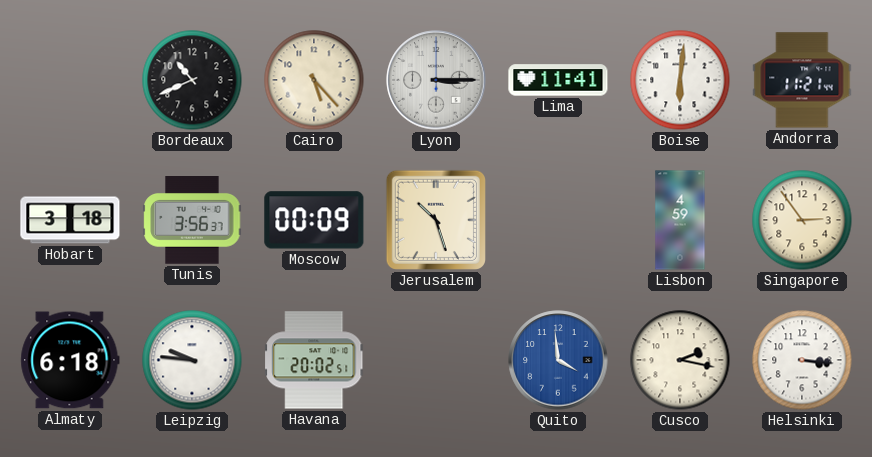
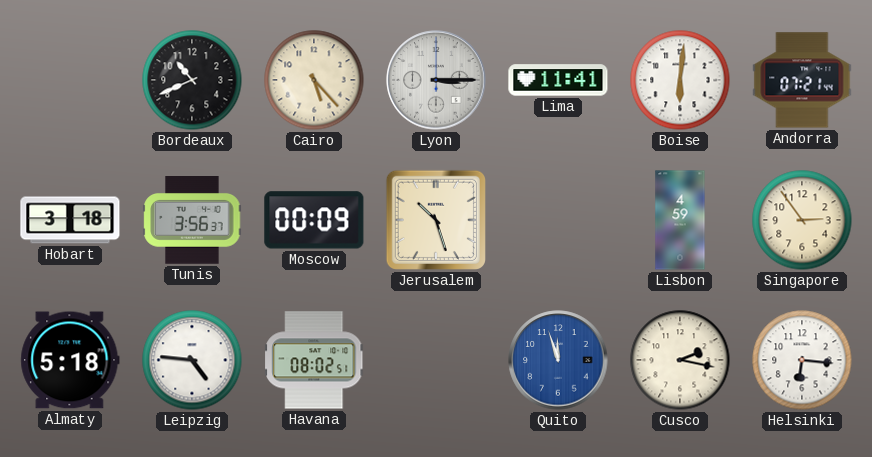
Andorra: 11:21 -> 07:21 (802, 80)
Almaty: 6:18 -> 5:18 (70, 360)
Leipzig: 9:46 -> 4:46 (192, 360)
Havana: 20:02 -> 08:02 (314, 360)
Quito: 3:59 -> 11:57 (558, 360)
Helsinki: 3:16 -> 6:16 (802, 360)
